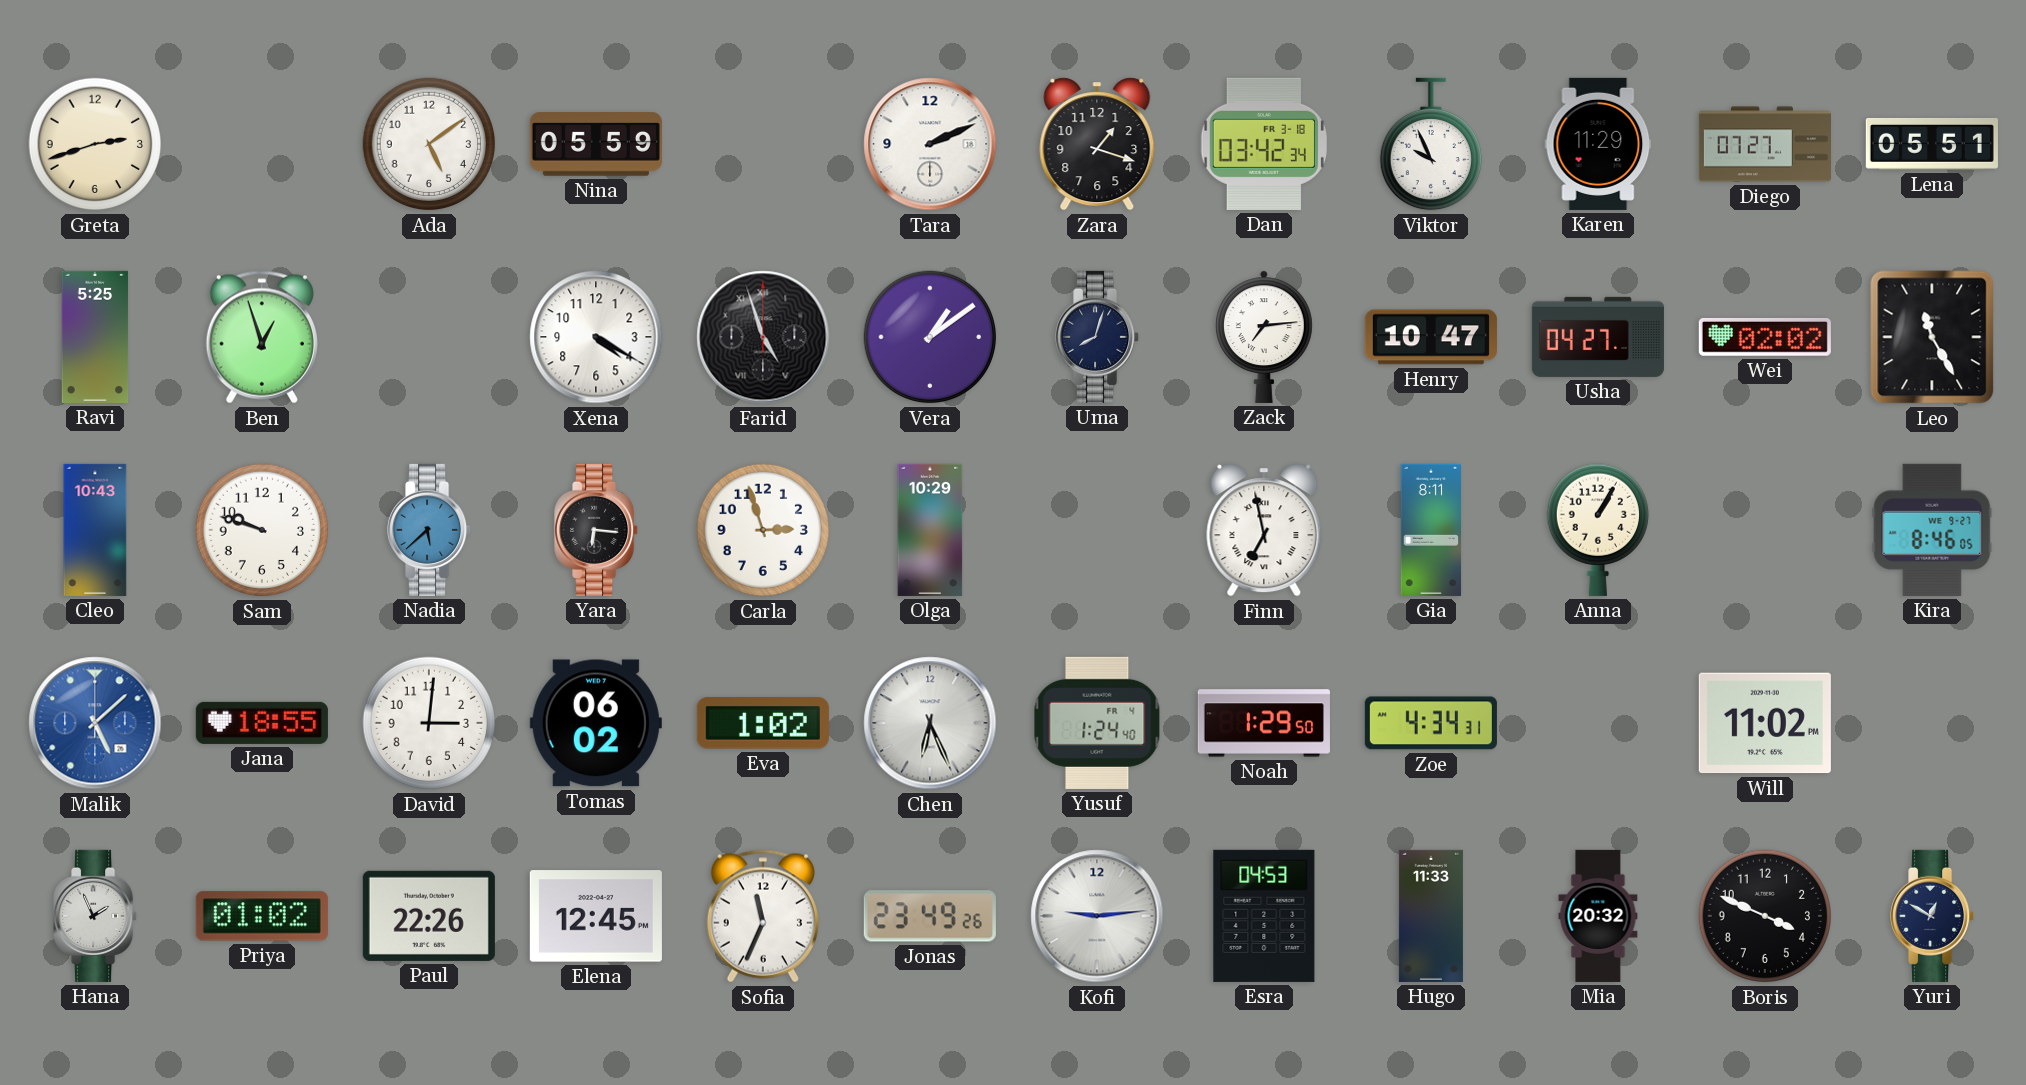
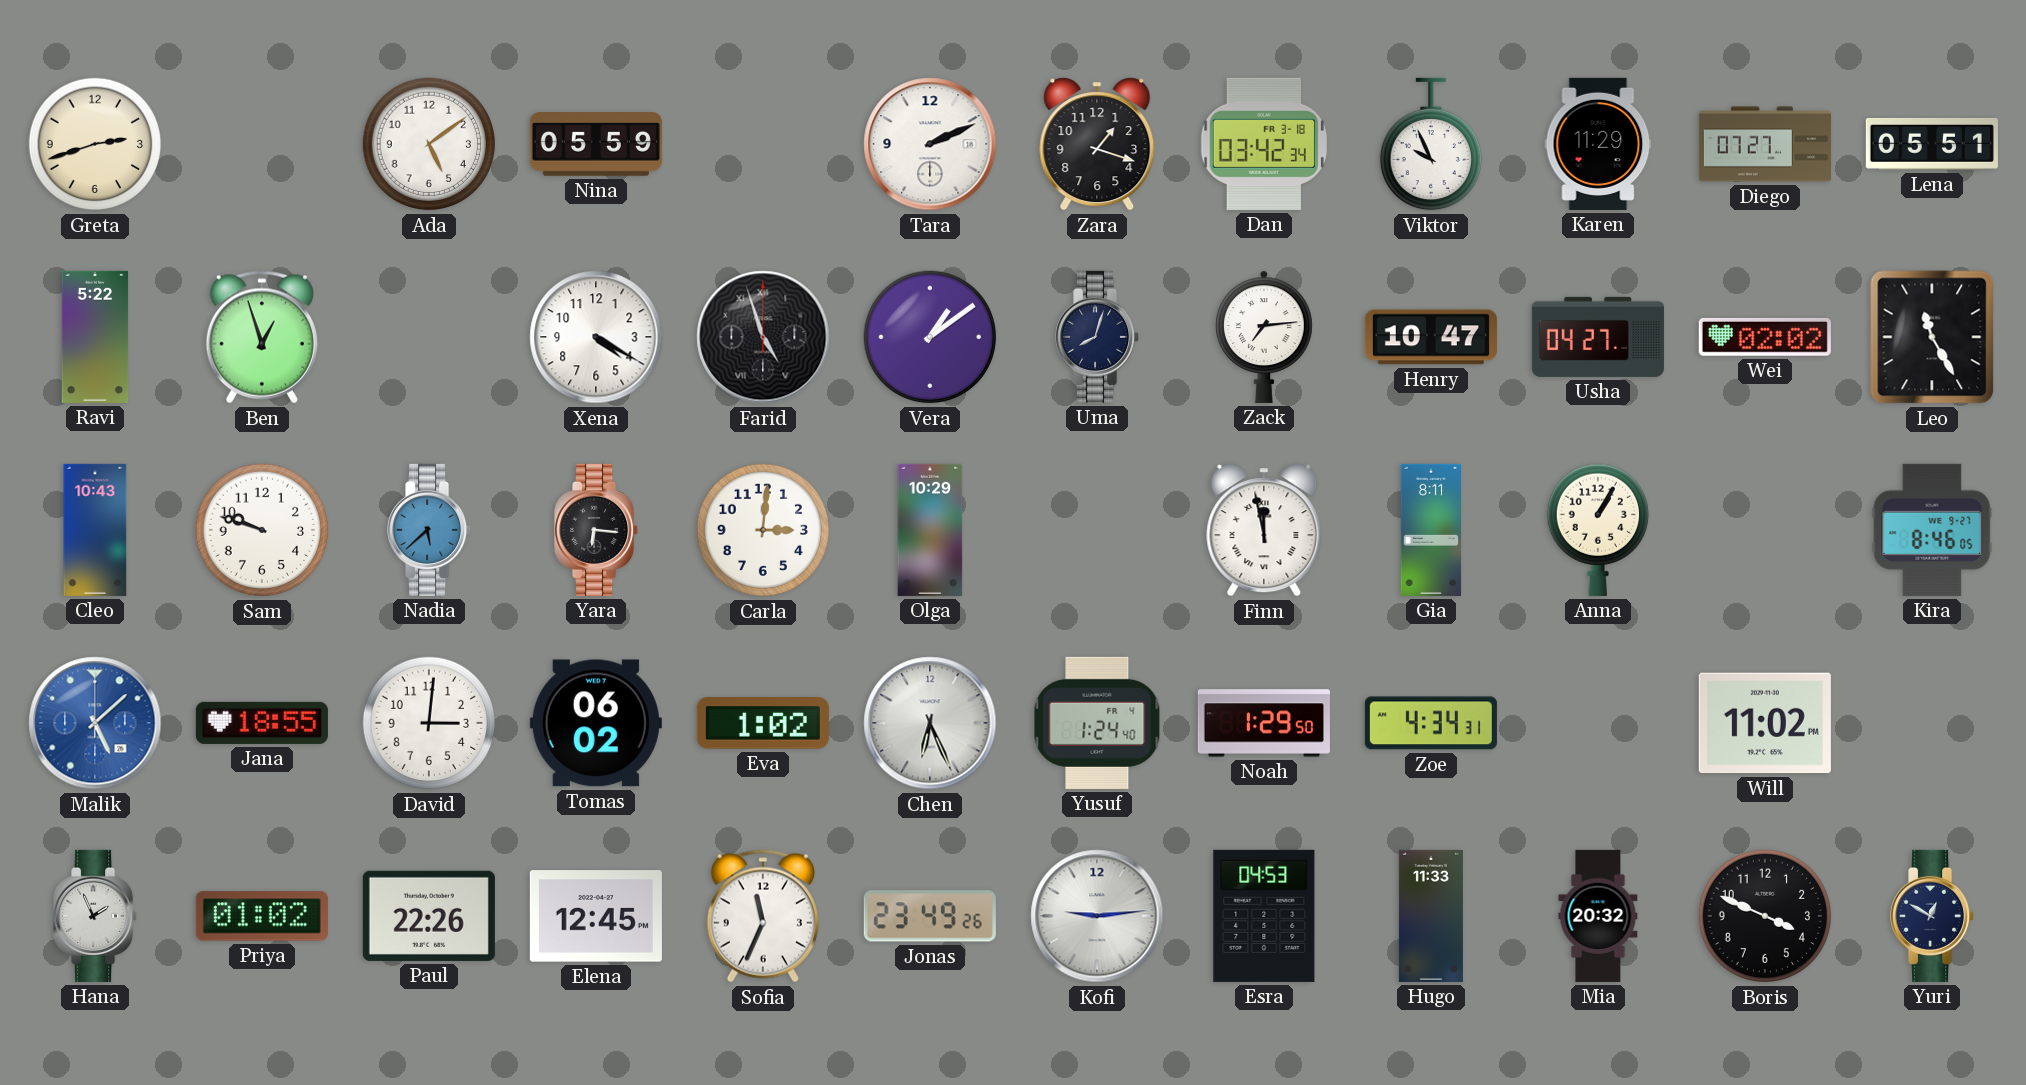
Ravi: 5:25 -> 5:22 (95, 337)
Carla: 2:57 -> 3:01 (763, 530)
Finn: 6:58 -> 11:58 (1264, 530)
